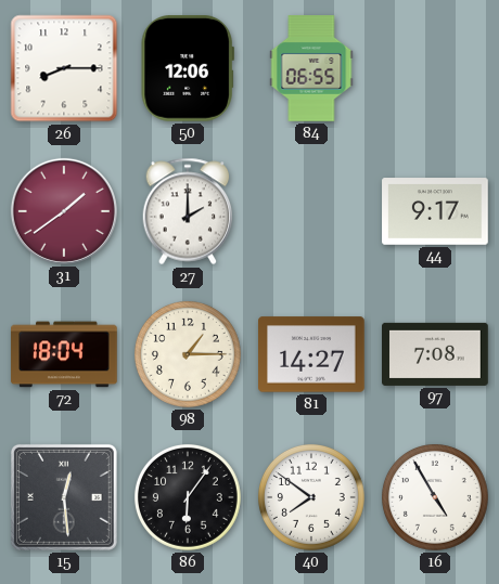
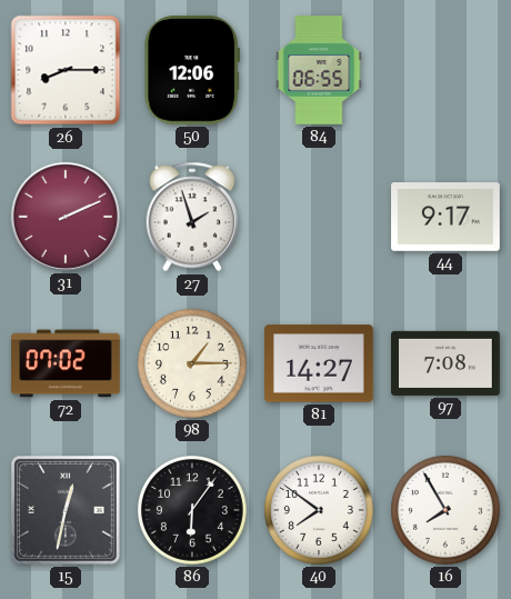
31: 1:39 -> 2:11 (66, 217)
27: 2:00 -> 1:57 (192, 217)
72: 18:04 -> 07:02 (66, 363)
15: 12:29 -> 12:32 (66, 510)
16: 4:55 -> 7:55 (445, 510)
